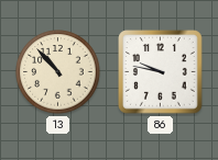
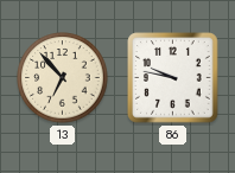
13: 10:53 -> 6:53 (63, 78)
